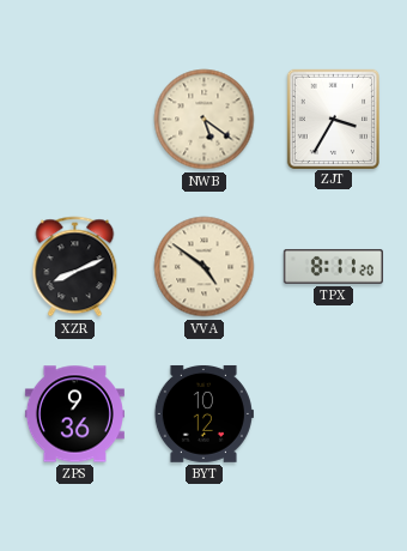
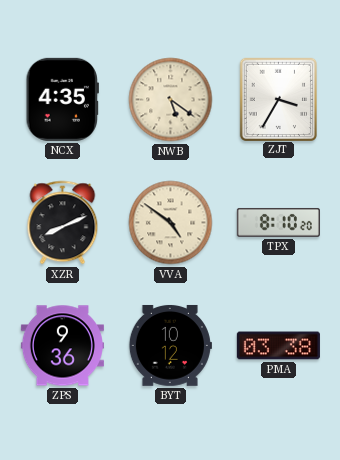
NCX: none -> 4:35 (62, 99)
TPX: 8:11 -> 8:10 (278, 222)
PMA: none -> 03:38 (278, 346)
